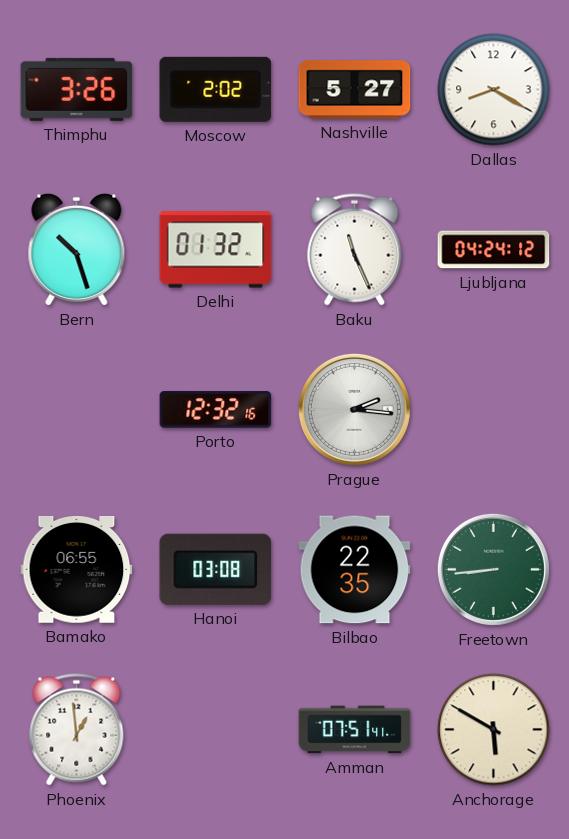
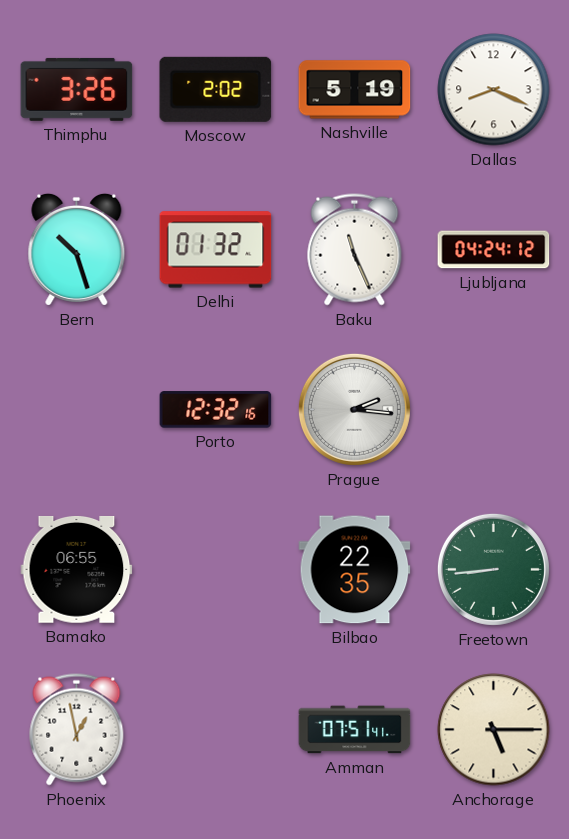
Nashville: 5:27 -> 5:19 (355, 90)
Dallas: 8:20 -> 8:19 (494, 90)
Hanoi: 03:08 -> none (216, 569)
Phoenix: 12:59 -> 12:58 (77, 730)
Anchorage: 5:50 -> 5:15 (494, 730)
